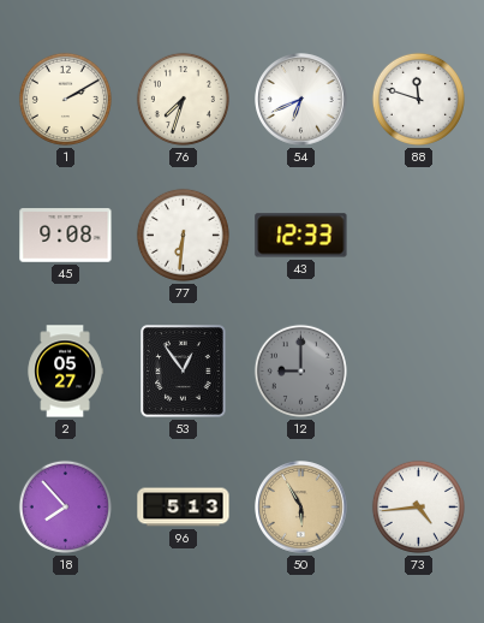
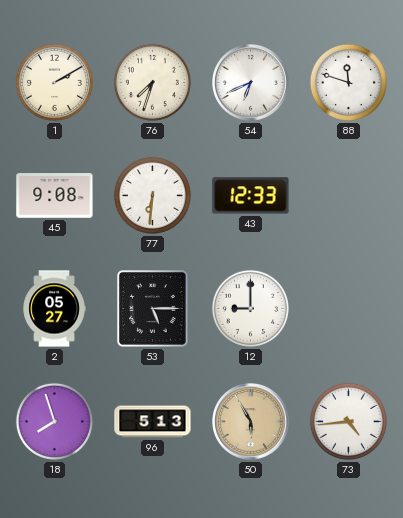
53: 12:54 -> 5:15 (153, 309)
12 dial: grey -> white (250, 308)
18: 7:53 -> 7:57 (54, 421)
